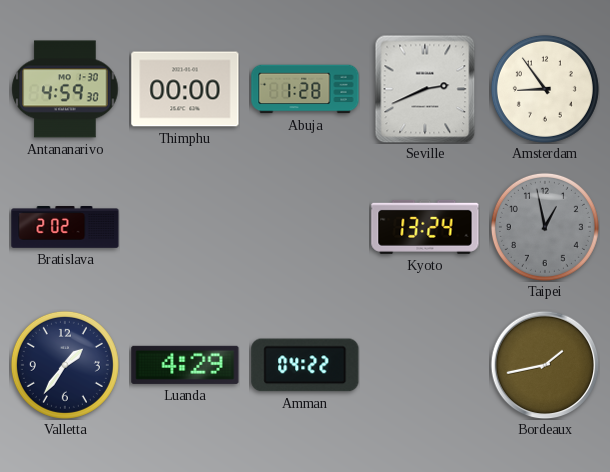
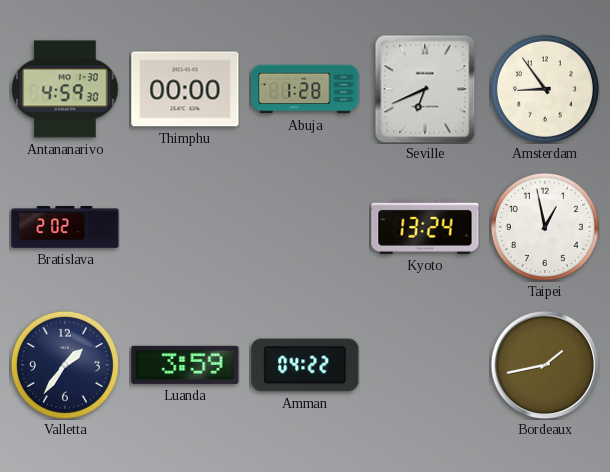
Seville: 2:41 -> 6:41 (425, 89)
Taipei dial: grey -> white (545, 227)
Luanda: 4:29 -> 3:59 (185, 365)
